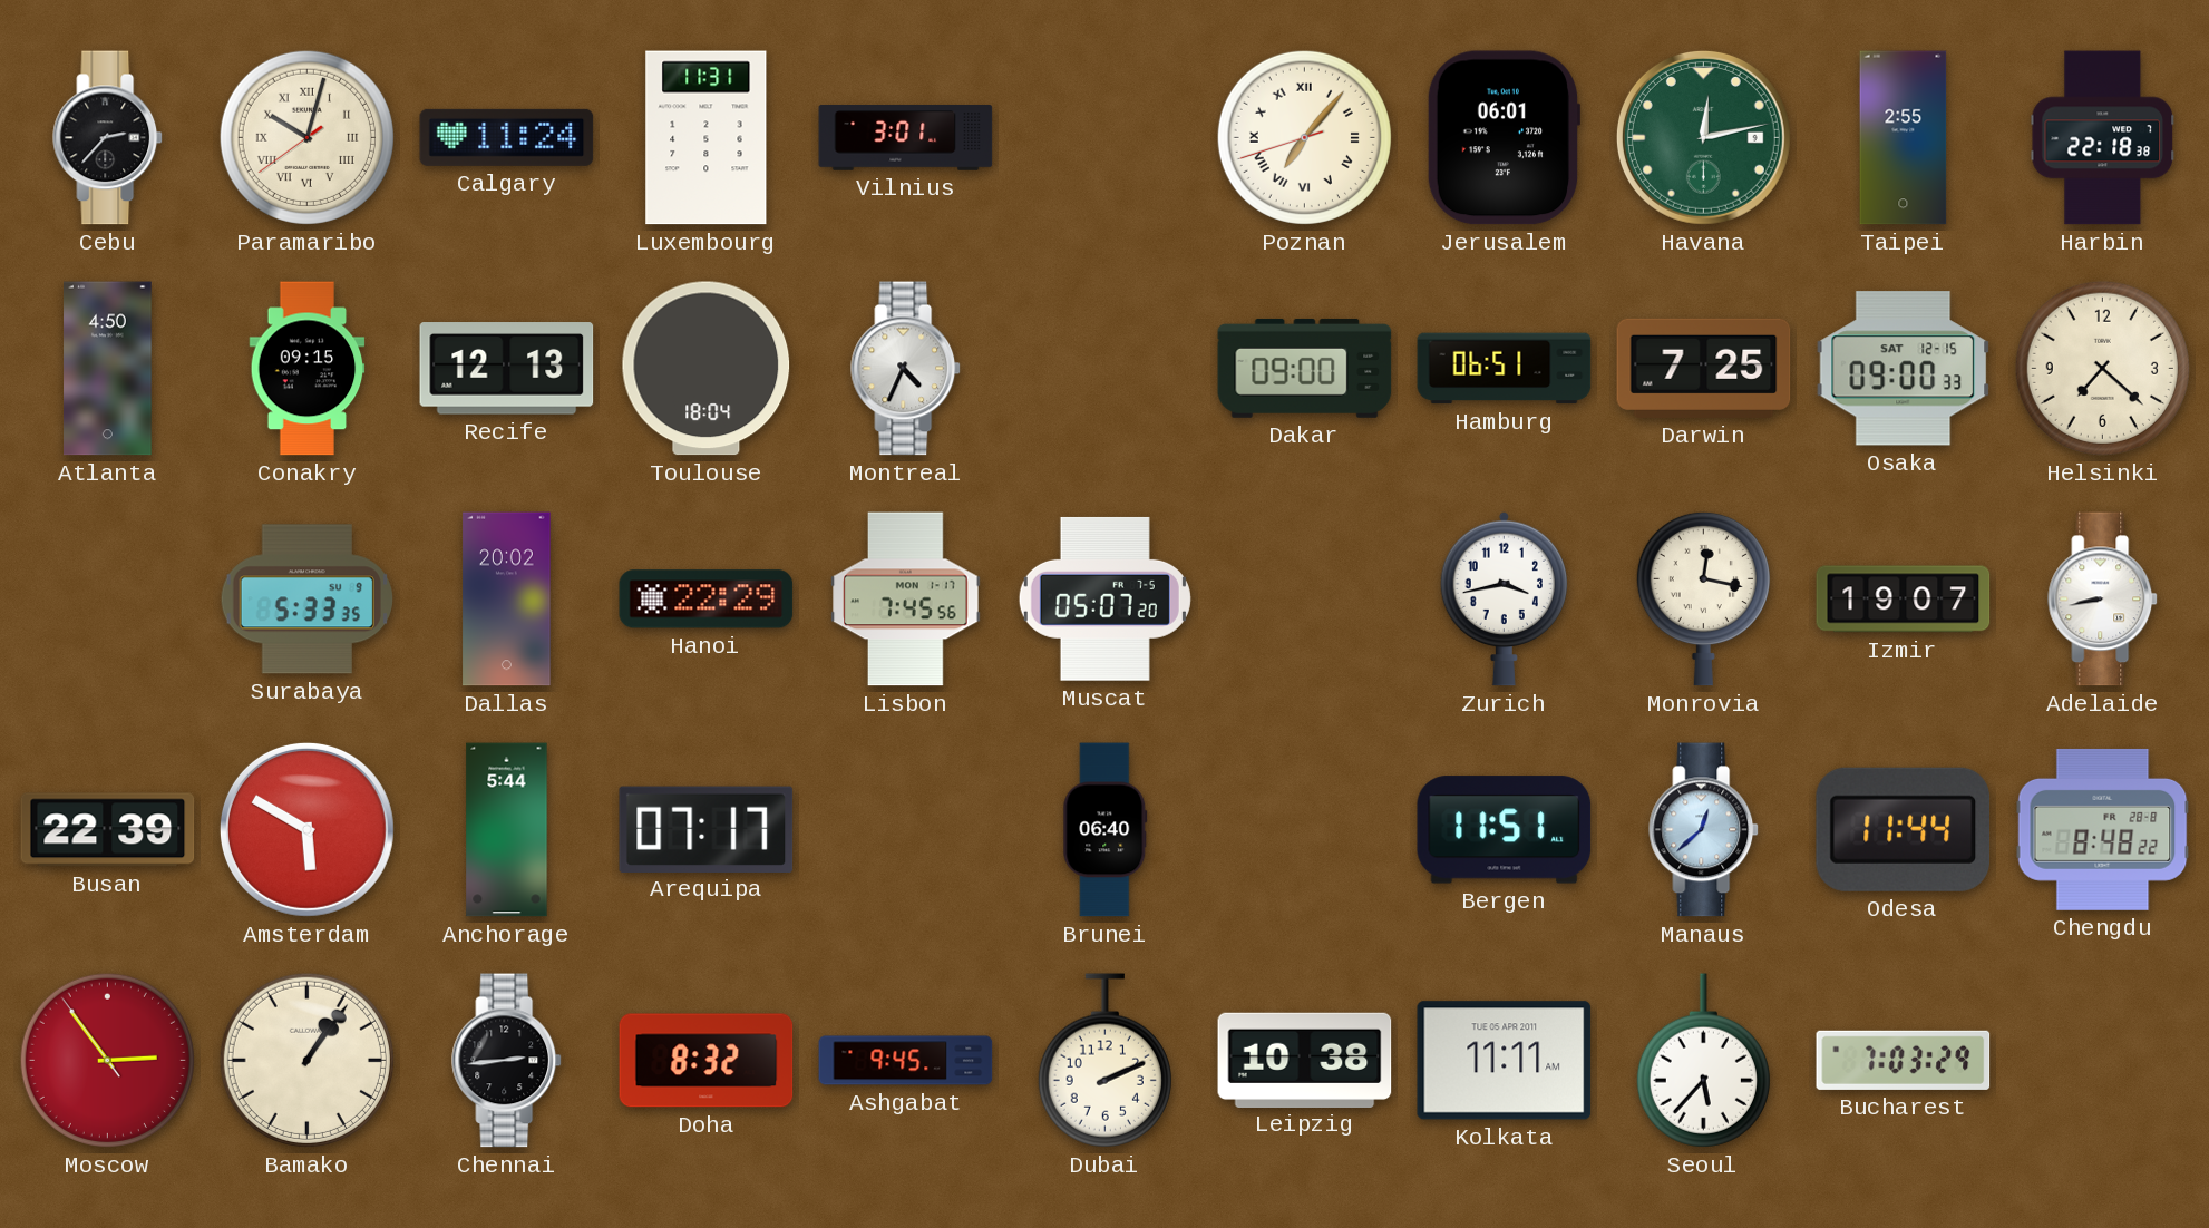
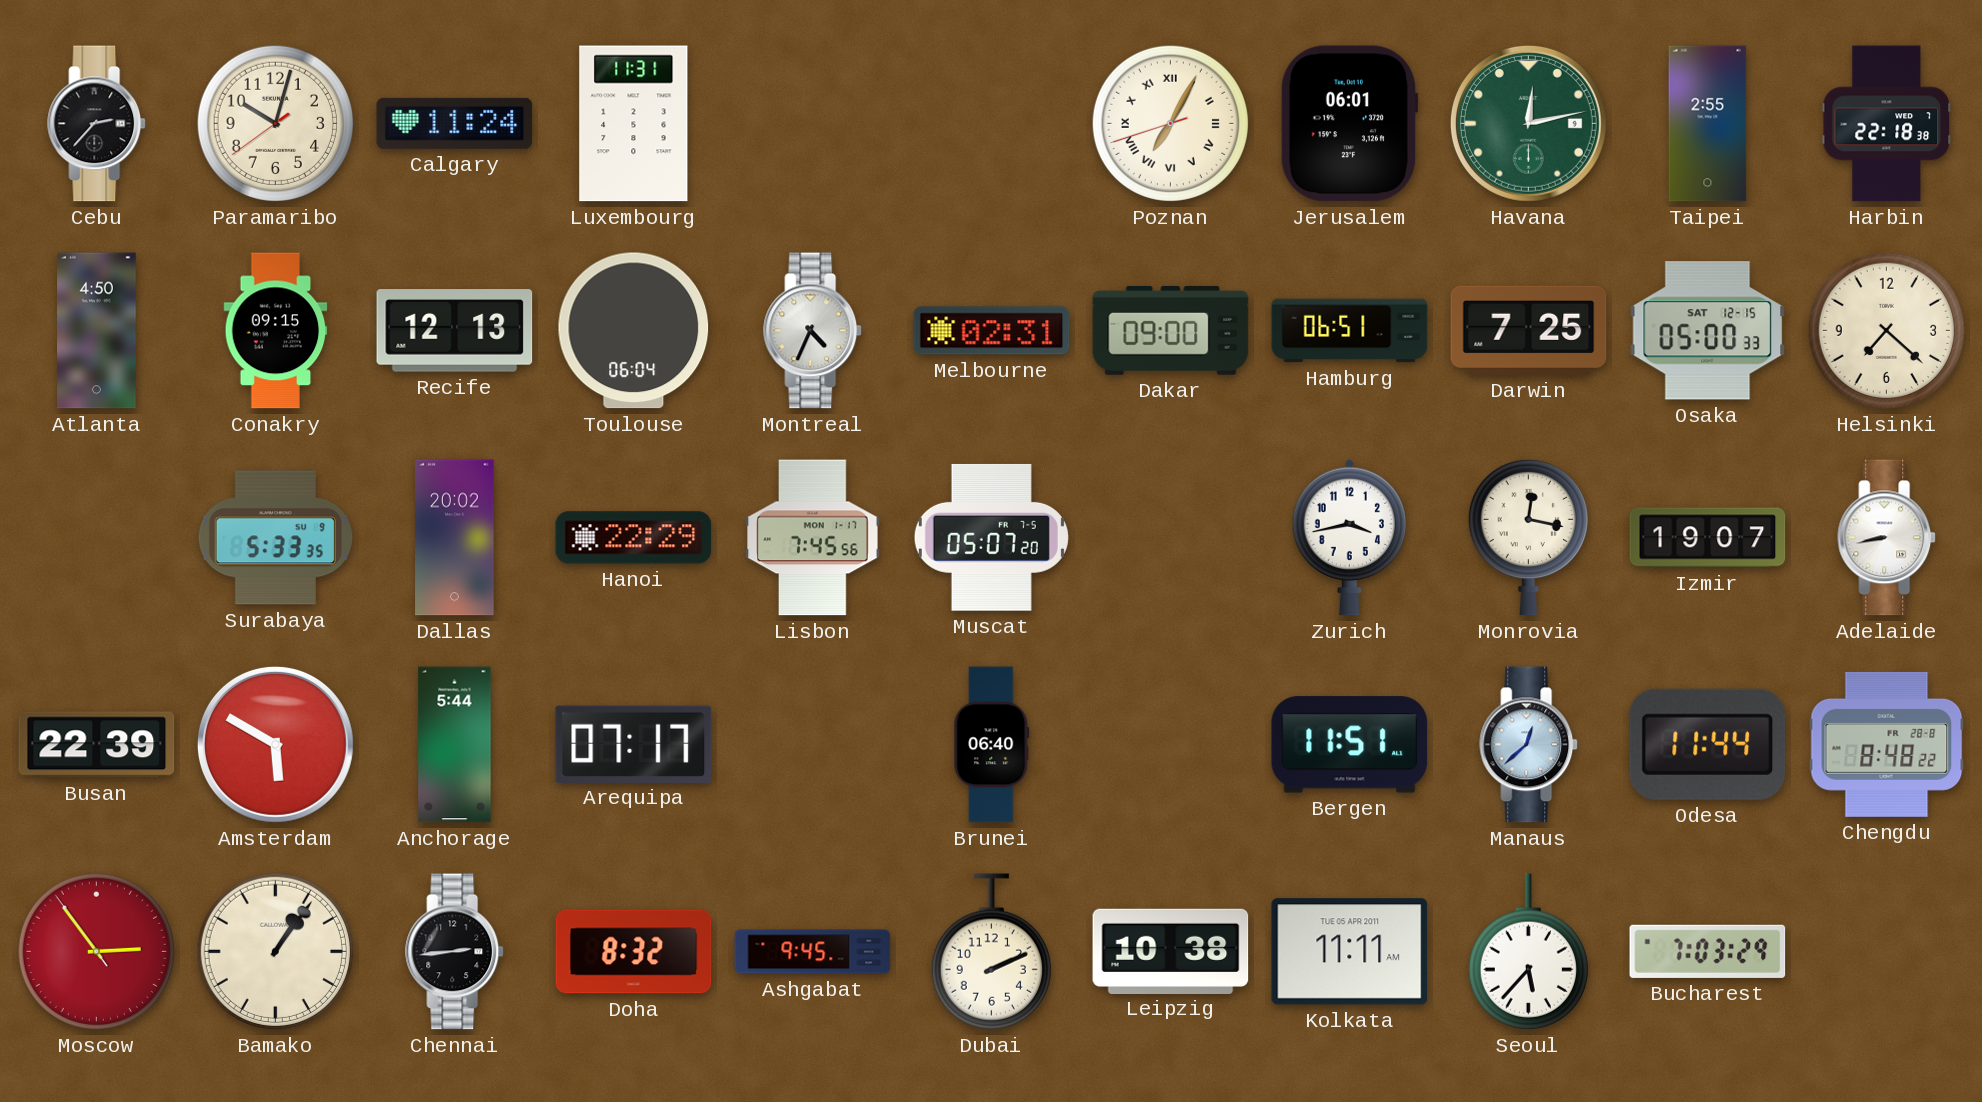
Paramaribo numerals: Roman -> Arabic (275, 123)
Vilnius: 3:01 -> none (906, 138)
Poznan: 7:06 -> 7:04 (1170, 123)
Toulouse: 18:04 -> 06:04 (634, 331)
Melbourne: none -> 02:31 (992, 331)
Osaka: 09:00 -> 05:00 (1708, 331)
